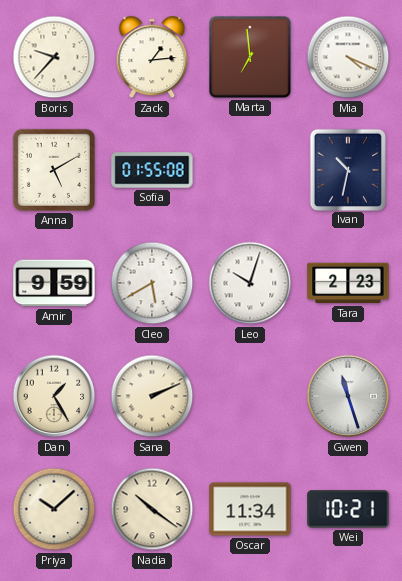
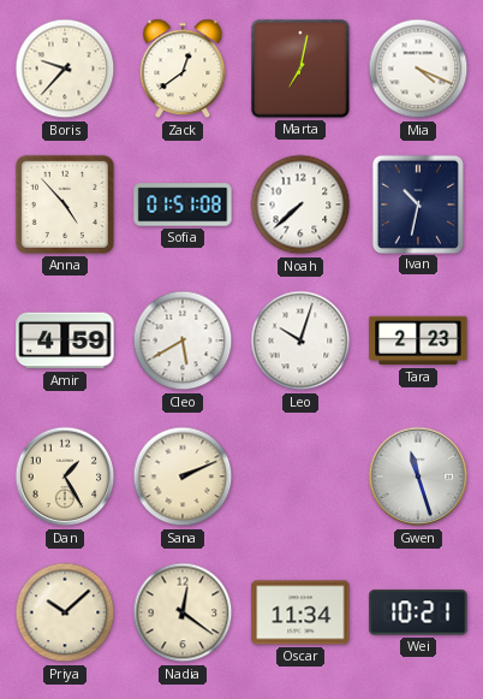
Zack: 1:14 -> 12:39 (183, 69)
Marta: 6:59 -> 7:02 (300, 69)
Anna: 5:10 -> 4:53 (65, 205)
Sofia: 01:55 -> 01:51 (183, 205)
Noah: none -> 7:38 (300, 205)
Amir: 9:59 -> 4:59 (65, 340)
Nadia: 10:21 -> 12:21 (183, 612)
